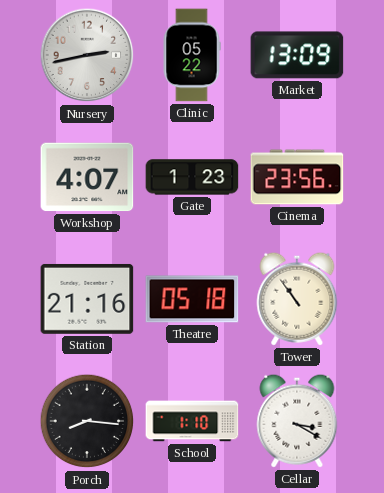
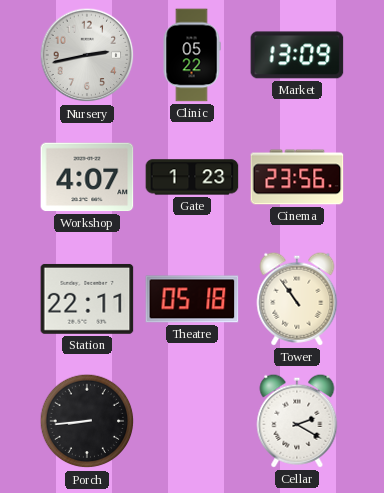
Station: 21:16 -> 22:11 (87, 299)
Porch: 8:16 -> 8:44 (87, 421)
School: 1:10 -> none (192, 421)
Cellar: 3:20 -> 2:20 (297, 421)
